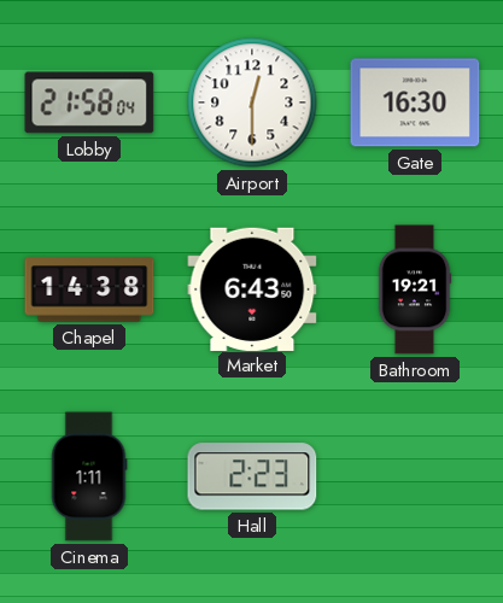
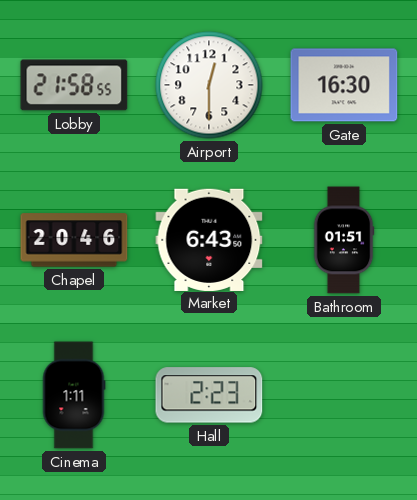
Lobby: 21:58:04 -> 21:58:55 (74, 85)
Chapel: 14:38 -> 20:46 (74, 240)
Bathroom: 19:21 -> 01:51 (344, 240)
